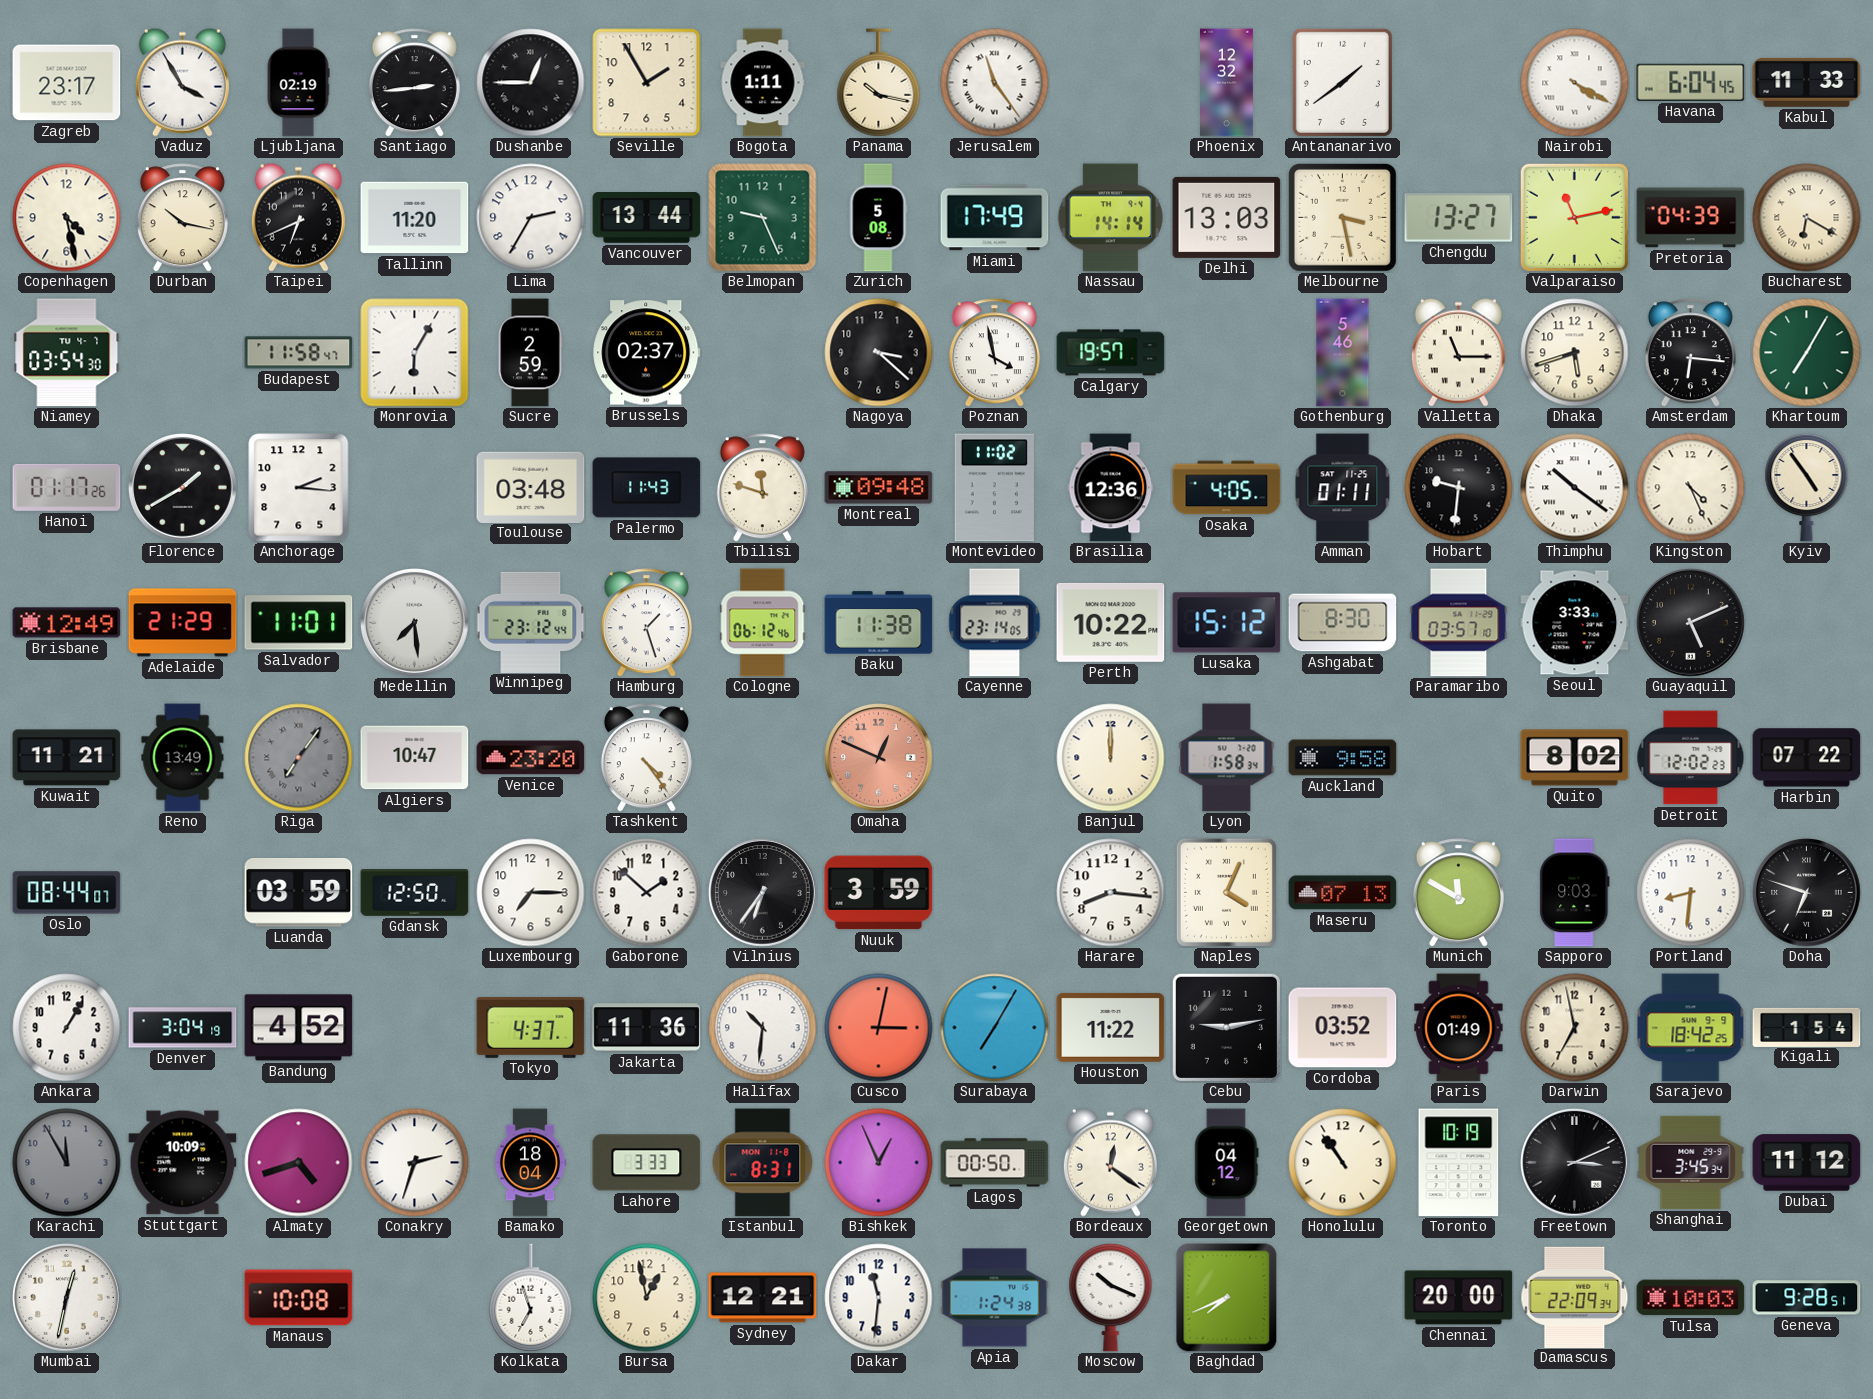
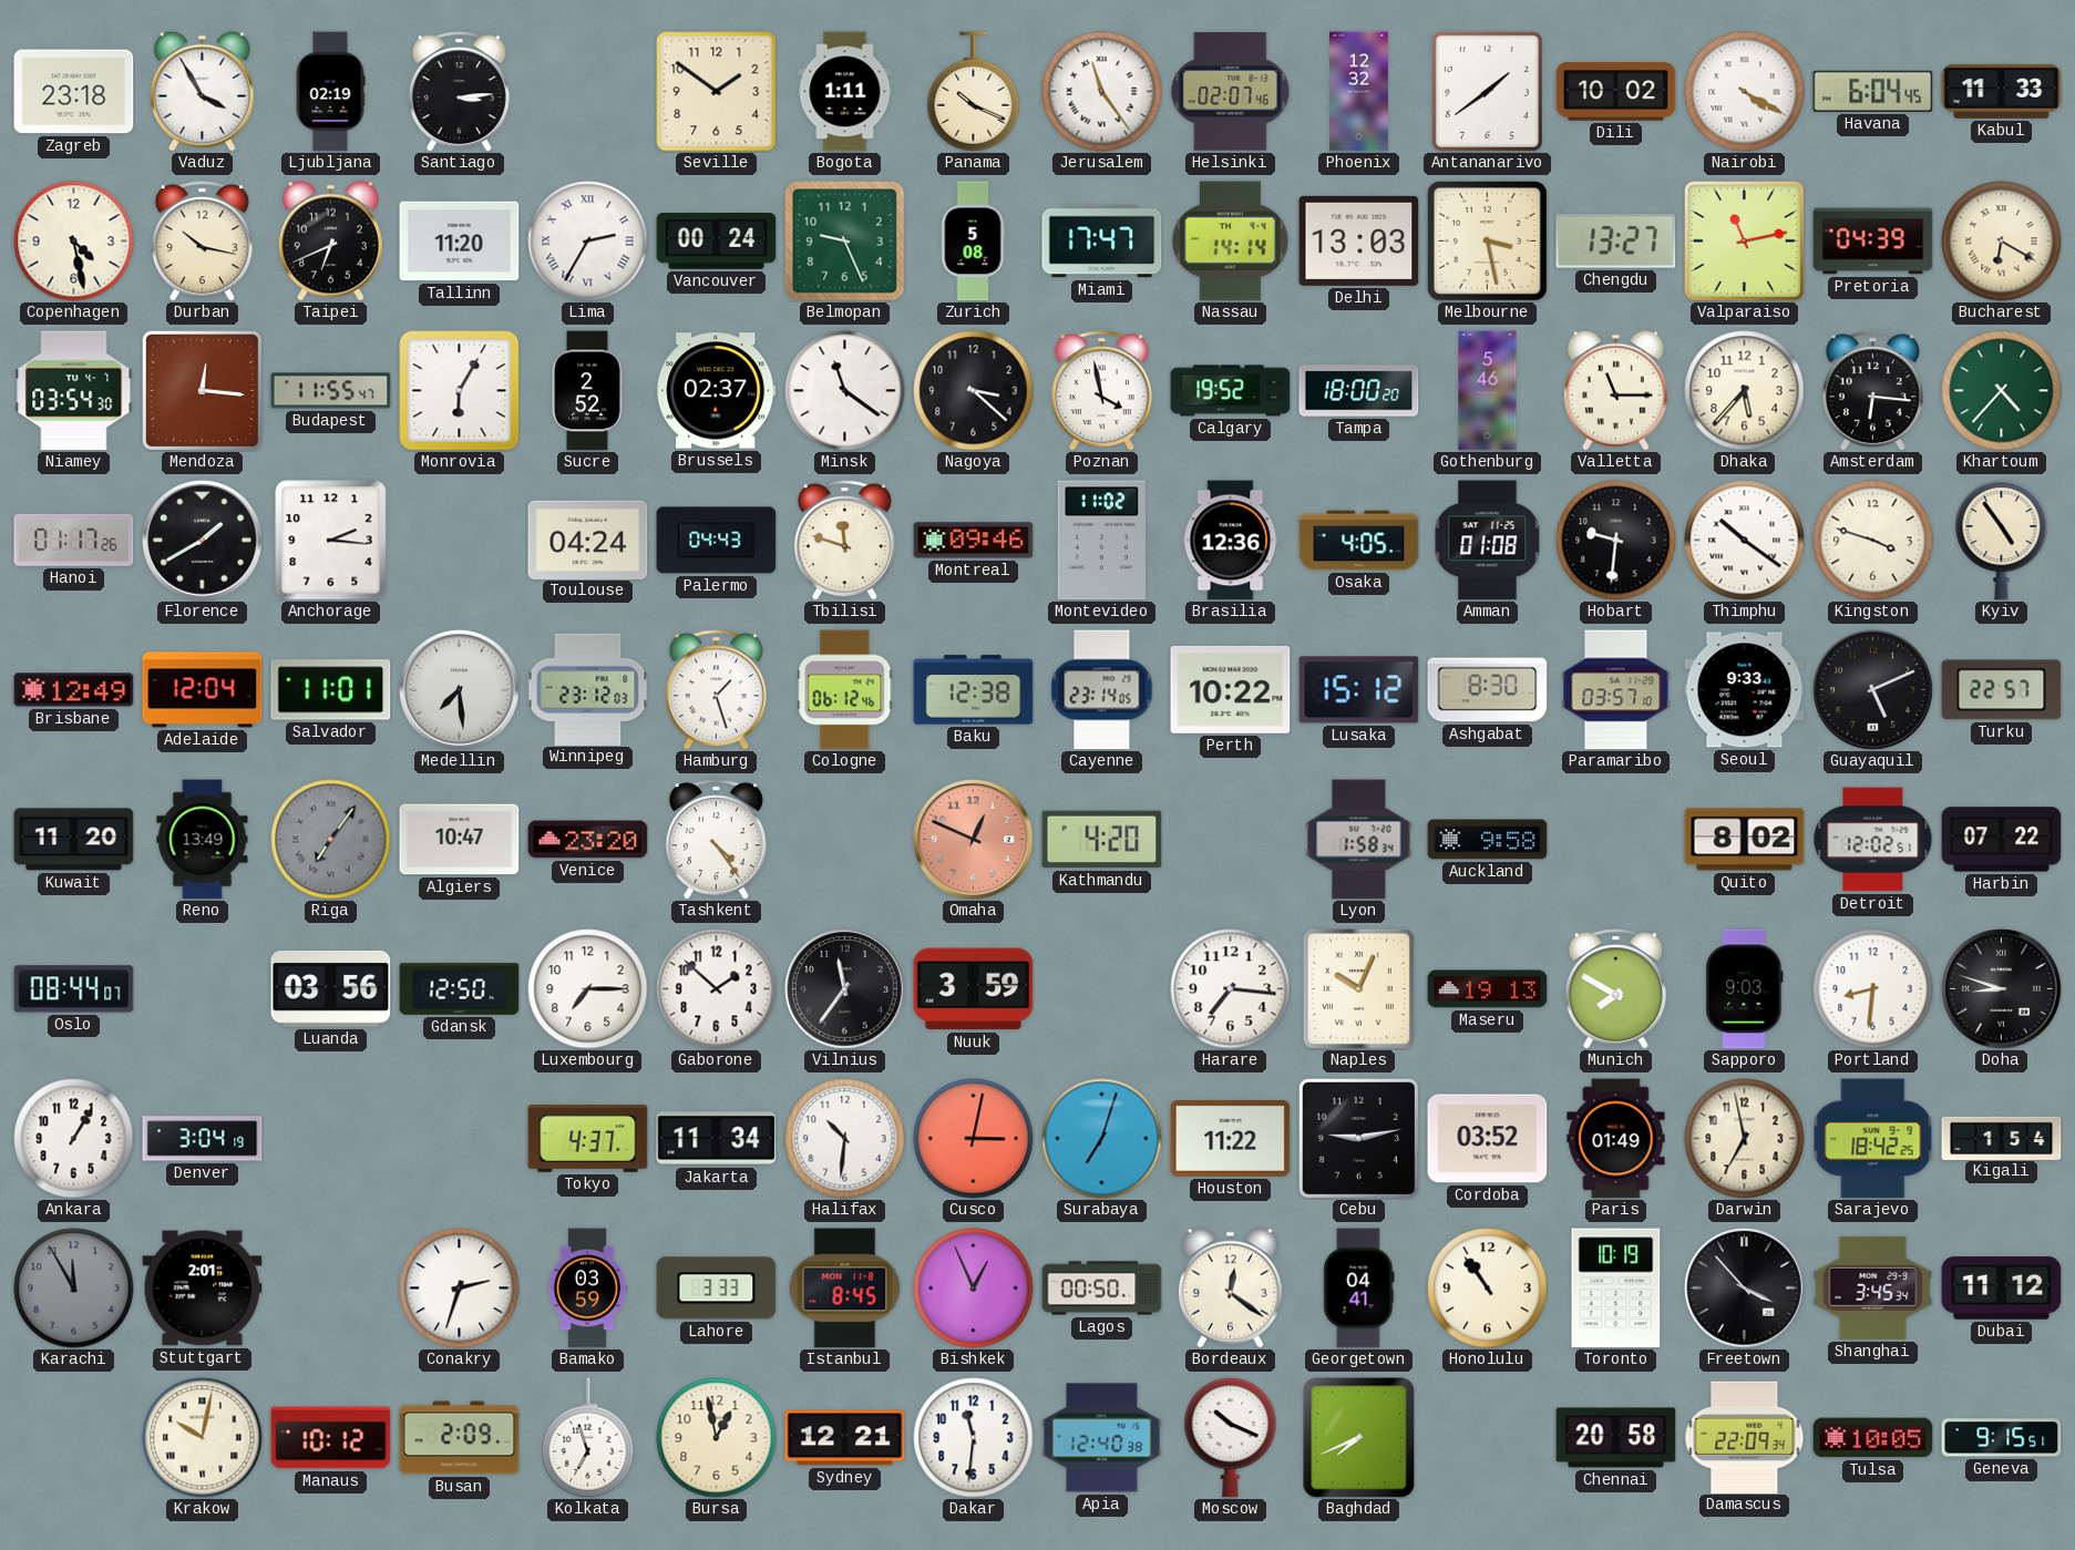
Zagreb: 23:17 -> 23:18 (74, 92)
Santiago: 2:44 -> 3:14 (459, 92)
Dushanbe: 12:45 -> none (531, 83)
Seville: 1:55 -> 1:51 (717, 92)
Panama: 10:17 -> 10:19 (974, 92)
Helsinki: none -> 02:07 (1231, 92)
Dili: none -> 10:02 (1616, 92)
Lima numerals: Arabic -> Roman (588, 242)
Vancouver: 13:44 -> 00:24 (717, 242)
Miami: 17:49 -> 17:47 (1102, 242)
Mendoza: none -> 12:16 (202, 390)
Budapest: 11:58 -> 11:55 (331, 391)
Sucre: 2:59 -> 2:52 (587, 391)
Minsk: none -> 11:21 (845, 391)
Calgary: 19:57 -> 19:52 (1231, 391)
Tampa: none -> 18:00 (1359, 391)
Dhaka: 5:42 -> 5:37 (1745, 391)
Khartoum: 7:05 -> 4:37 (2002, 391)
Toulouse: 03:48 -> 04:24 (588, 540)
Palermo: 11:43 -> 04:43 (717, 541)
Montreal: 09:48 -> 09:46 (974, 541)
Amman: 01:11 -> 01:08 (1488, 541)
Kingston: 4:26 -> 3:48 (1873, 541)
Adelaide: 21:29 -> 12:04 (203, 690)
Winnipeg: 23:12:44 -> 23:12:03 (588, 689)
Baku: 11:38 -> 12:38 (974, 690)
Seoul: 3:33 -> 9:33 (1745, 690)
Turku: none -> 22:57 (2002, 690)
Kuwait: 11:21 -> 11:20 (74, 840)
Kathmandu: none -> 4:20 (1102, 840)
Banjul: 12:00 -> none (1111, 758)
Detroit: 12:02:23 -> 12:02:51 (1873, 840)
Luanda: 03:59 -> 03:56 (331, 989)
Vilnius: 6:36 -> 11:36 (845, 989)
Harare: 8:16 -> 7:16 (1231, 989)
Naples: 4:04 -> 10:04 (1358, 988)
Maseru: 07:13 -> 19:13 (1488, 989)
Munich: 11:50 -> 7:50 (1615, 989)
Doha: 6:48 -> 8:48 (2002, 989)
Bandung: 4:52 -> none (299, 1028)
Jakarta: 11:36 -> 11:34 (717, 1139)
Surabaya: 7:05 -> 7:03 (1102, 1139)
Stuttgart: 10:09 -> 2:01 (203, 1289)
Almaty: 4:42 -> none (299, 1163)
Bamako: 18:04 -> 03:59 (587, 1289)
Istanbul: 8:31 -> 8:45 (845, 1289)
Georgetown: 04:12 -> 04:41 (1359, 1289)
Freetown: 3:11 -> 3:53 (1745, 1289)
Mumbai: 12:32 -> none (67, 1298)
Krakow: none -> 10:02 (203, 1438)
Manaus: 10:08 -> 10:12 (331, 1438)
Busan: none -> 2:09 (460, 1438)
Apia: 1:24 -> 12:40 (1102, 1438)
Chennai: 20:00 -> 20:58 (1616, 1438)
Tulsa: 10:03 -> 10:05 (1873, 1438)
Geneva: 9:28 -> 9:15 (2002, 1438)
